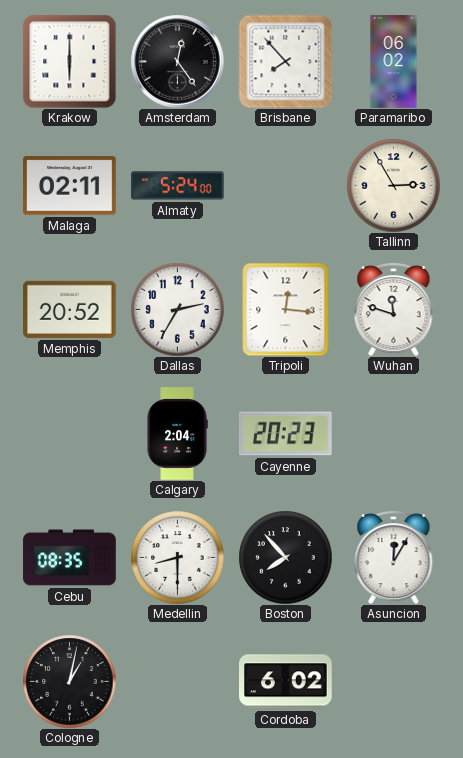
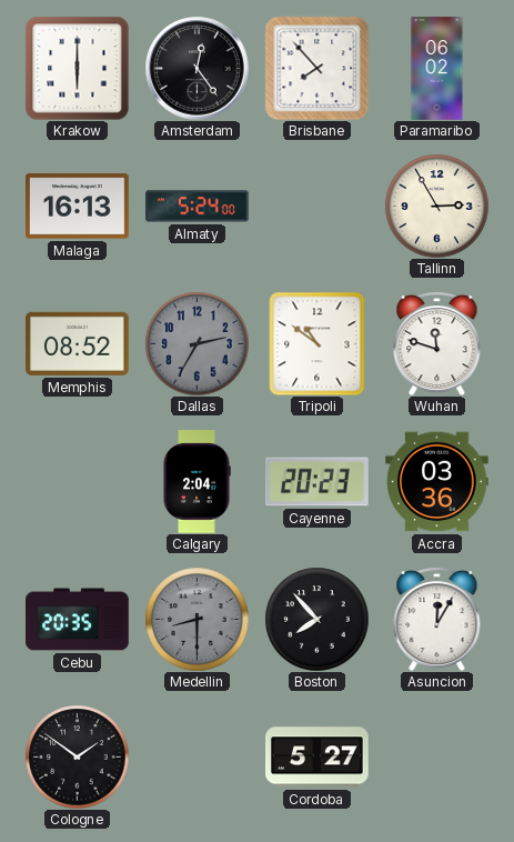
Malaga: 02:11 -> 16:13 (78, 207)
Memphis: 20:52 -> 08:52 (78, 343)
Dallas dial: white -> grey (196, 343)
Tripoli: 12:16 -> 10:51 (318, 343)
Accra: none -> 03:36 (437, 482)
Cebu: 08:35 -> 20:35 (78, 620)
Medellin dial: white -> grey (196, 619)
Cologne: 1:02 -> 1:51 (77, 756)
Cordoba: 6:02 -> 5:27 (318, 758)
